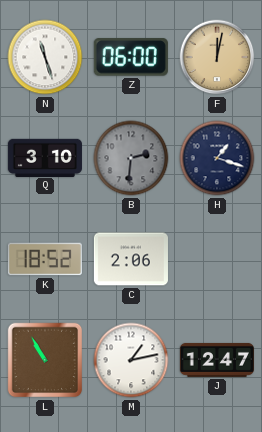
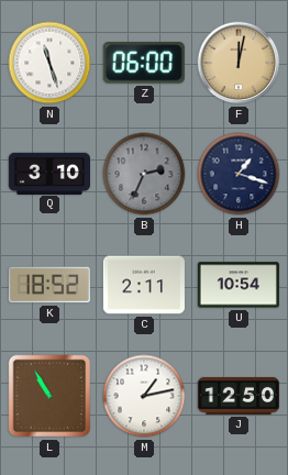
B: 2:31 -> 2:34 (144, 174)
C: 2:06 -> 2:11 (144, 285)
U: none -> 10:54 (239, 285)
J: 12:47 -> 12:50 (239, 396)
